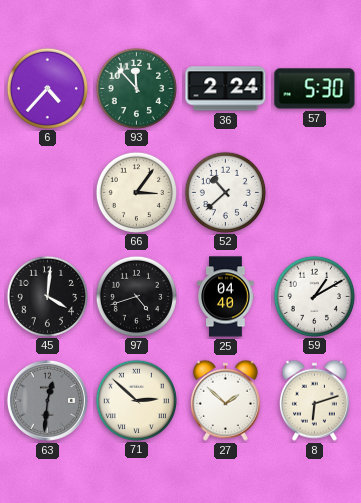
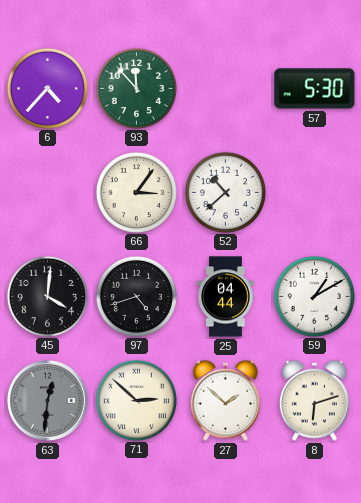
36: 2:24 -> none (226, 89)
25: 04:40 -> 04:44 (226, 297)
